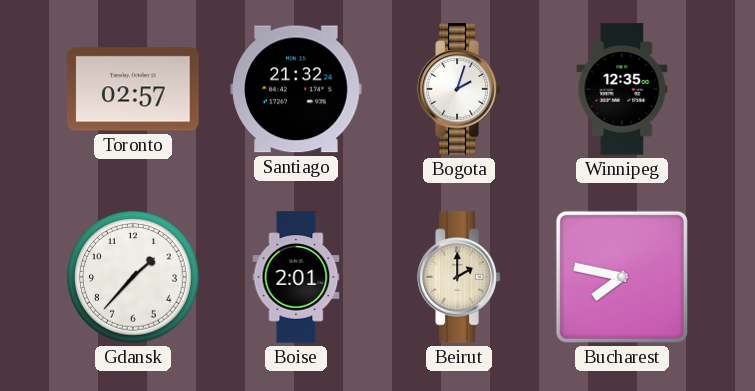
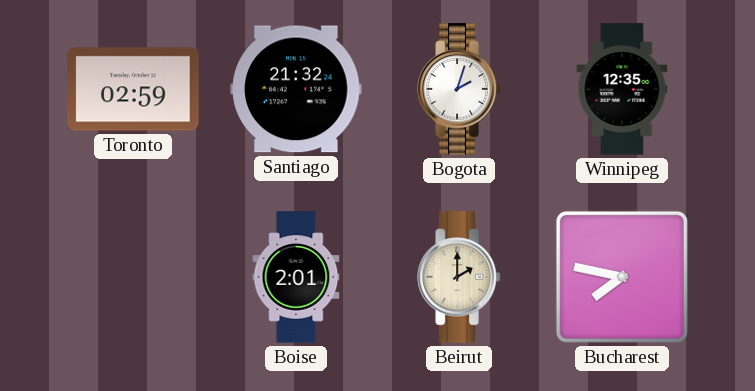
Toronto: 02:57 -> 02:59 (133, 89)
Gdansk: 1:37 -> none (134, 278)
